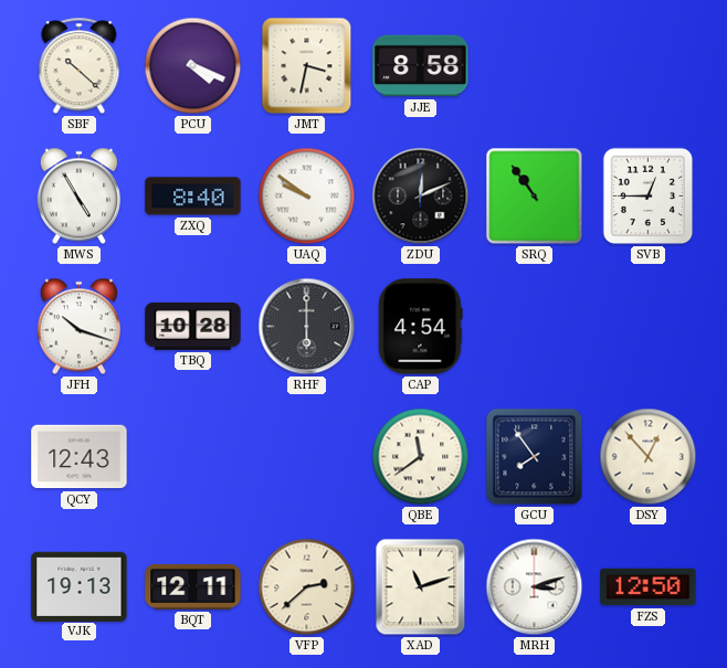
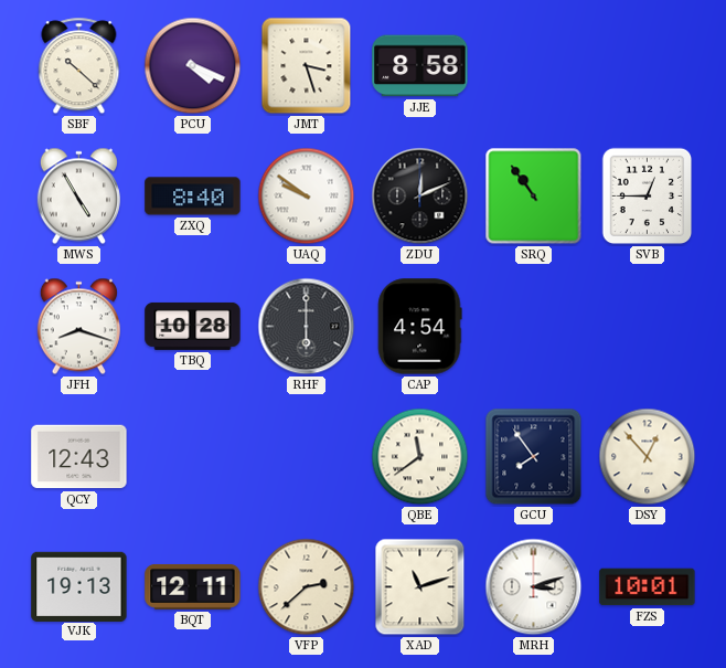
JMT: 3:32 -> 3:27 (307, 66)
JFH: 10:18 -> 8:18 (78, 327)
FZS: 12:50 -> 10:01 (648, 587)
